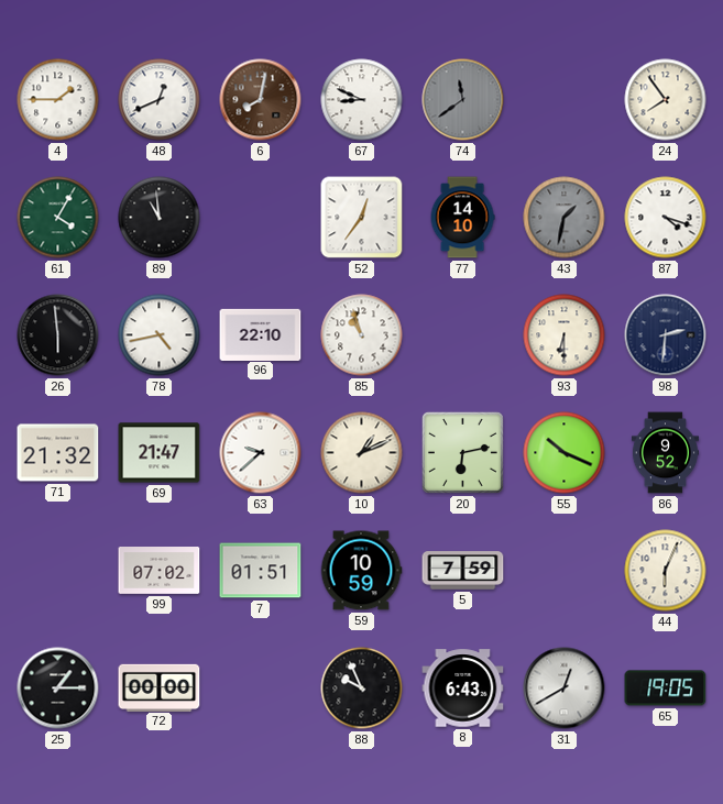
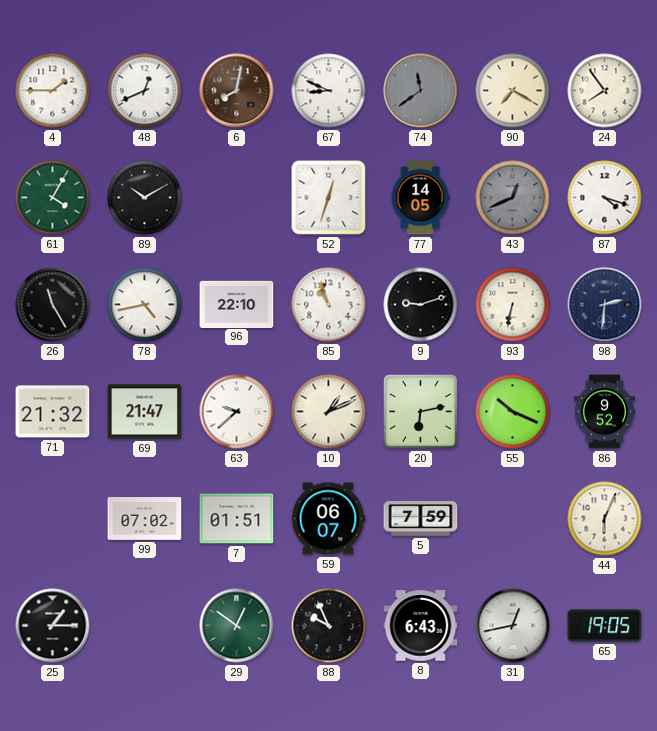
90: none -> 7:20 (513, 91)
89: 10:59 -> 10:10 (145, 198)
52: 12:36 -> 12:33 (329, 198)
77: 14:10 -> 14:05 (420, 198)
43: 1:32 -> 12:41 (513, 198)
26: 5:59 -> 11:25 (53, 305)
9: none -> 9:12 (421, 305)
93: 6:30 -> 6:32 (513, 305)
59: 10:59 -> 06:07 (328, 519)
72: 00:00 -> none (160, 687)
29: none -> 12:51 (237, 626)
31: 12:40 -> 12:43 (513, 626)
